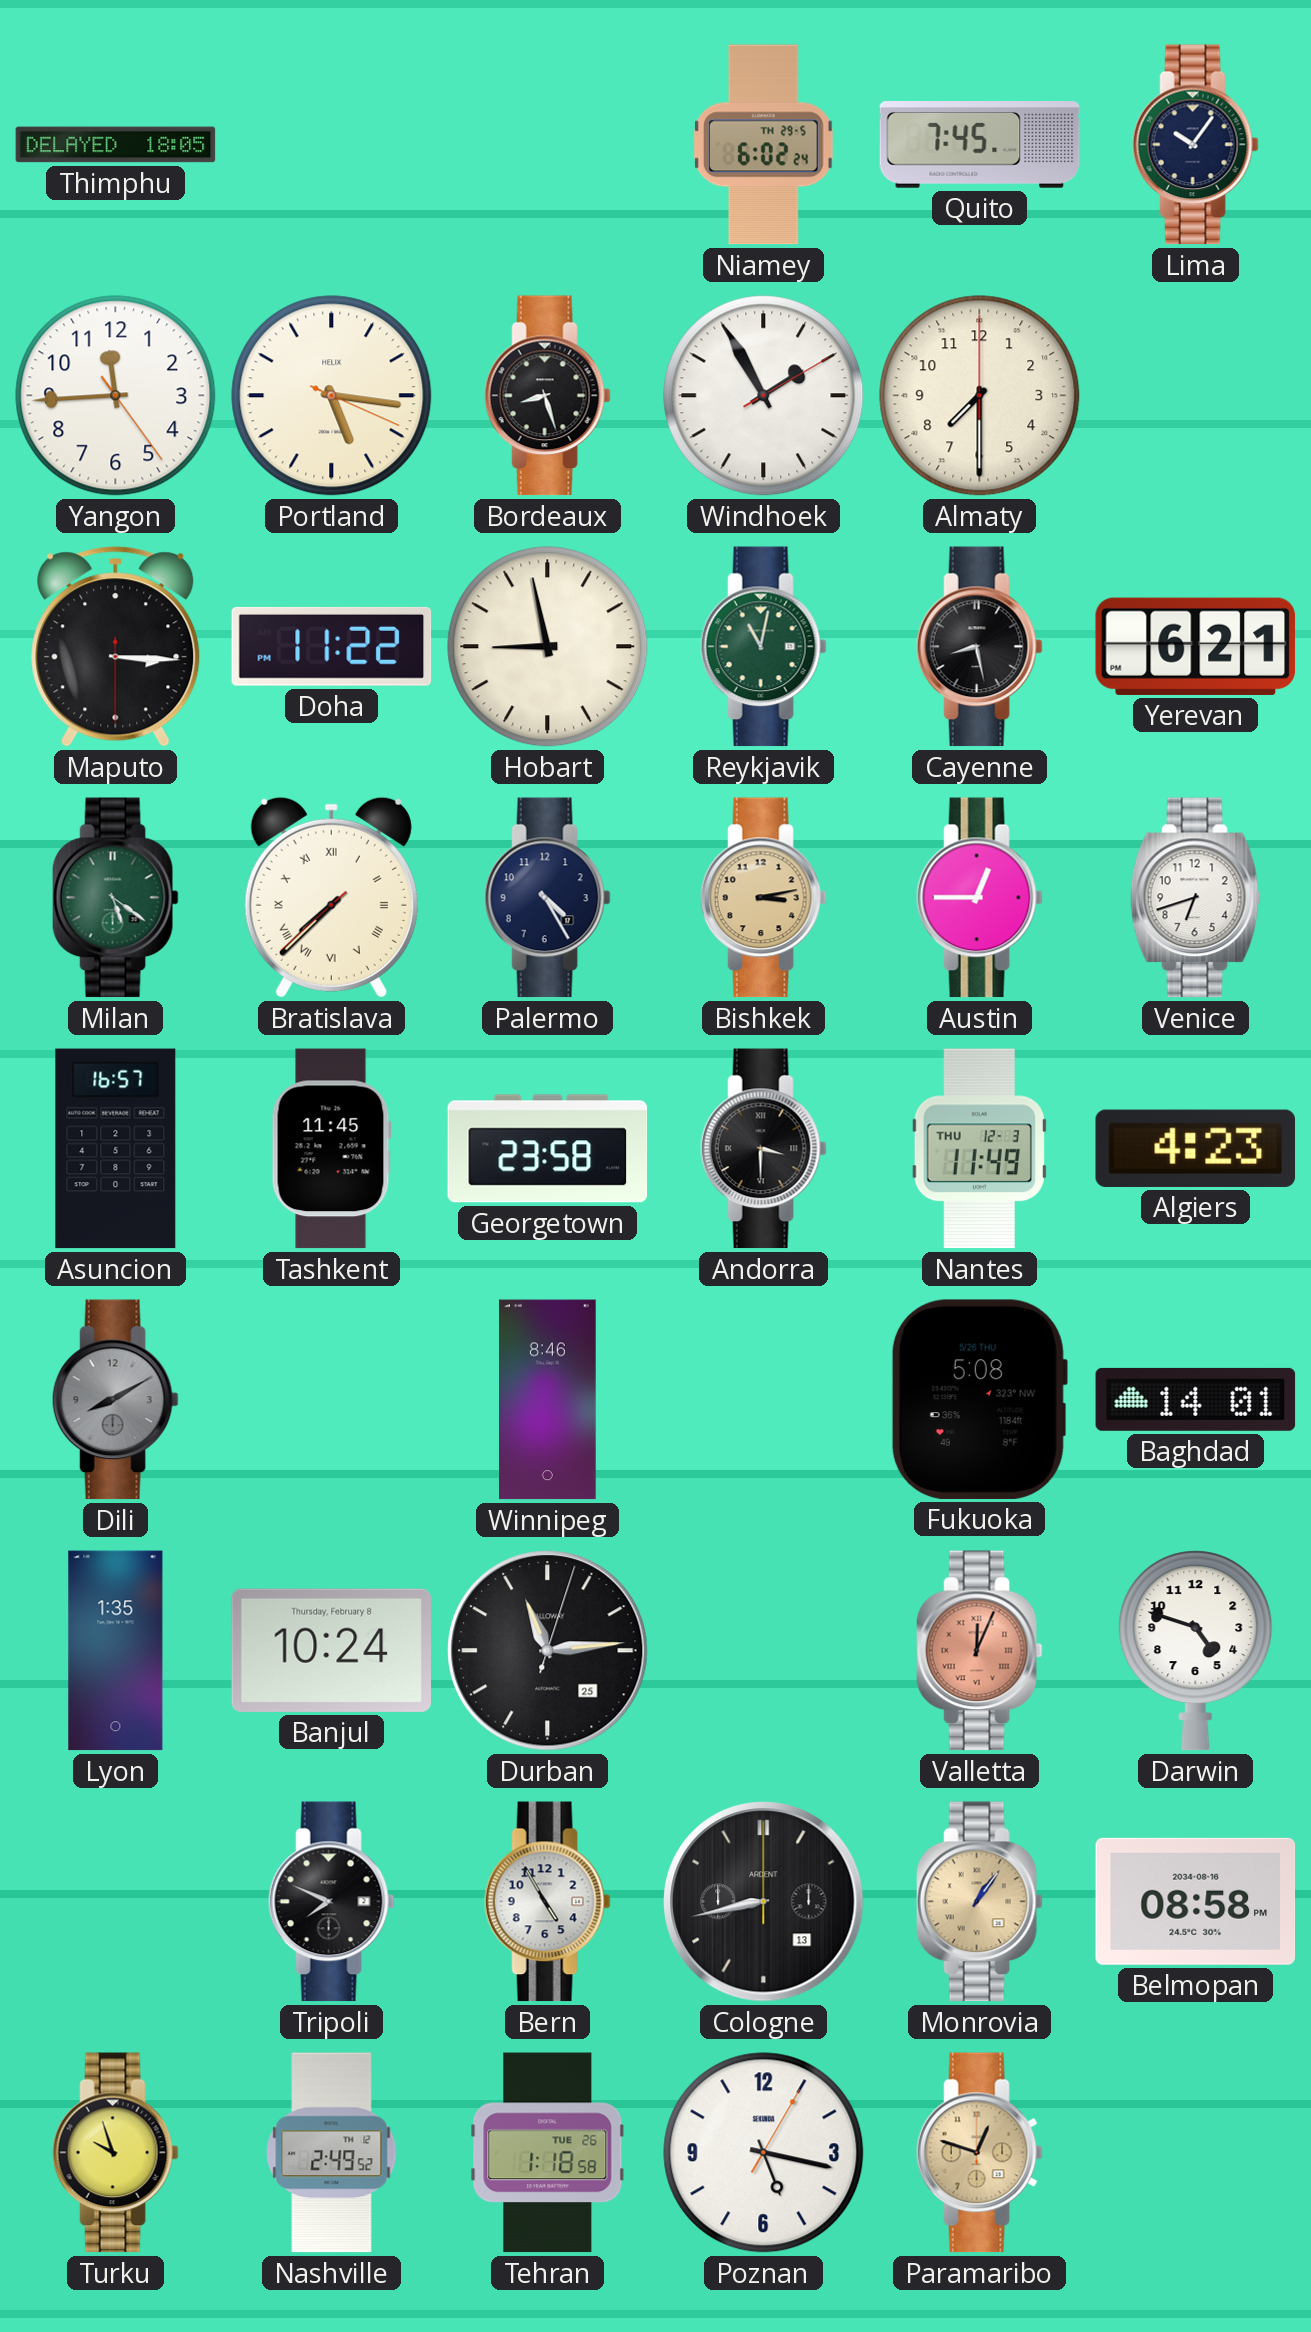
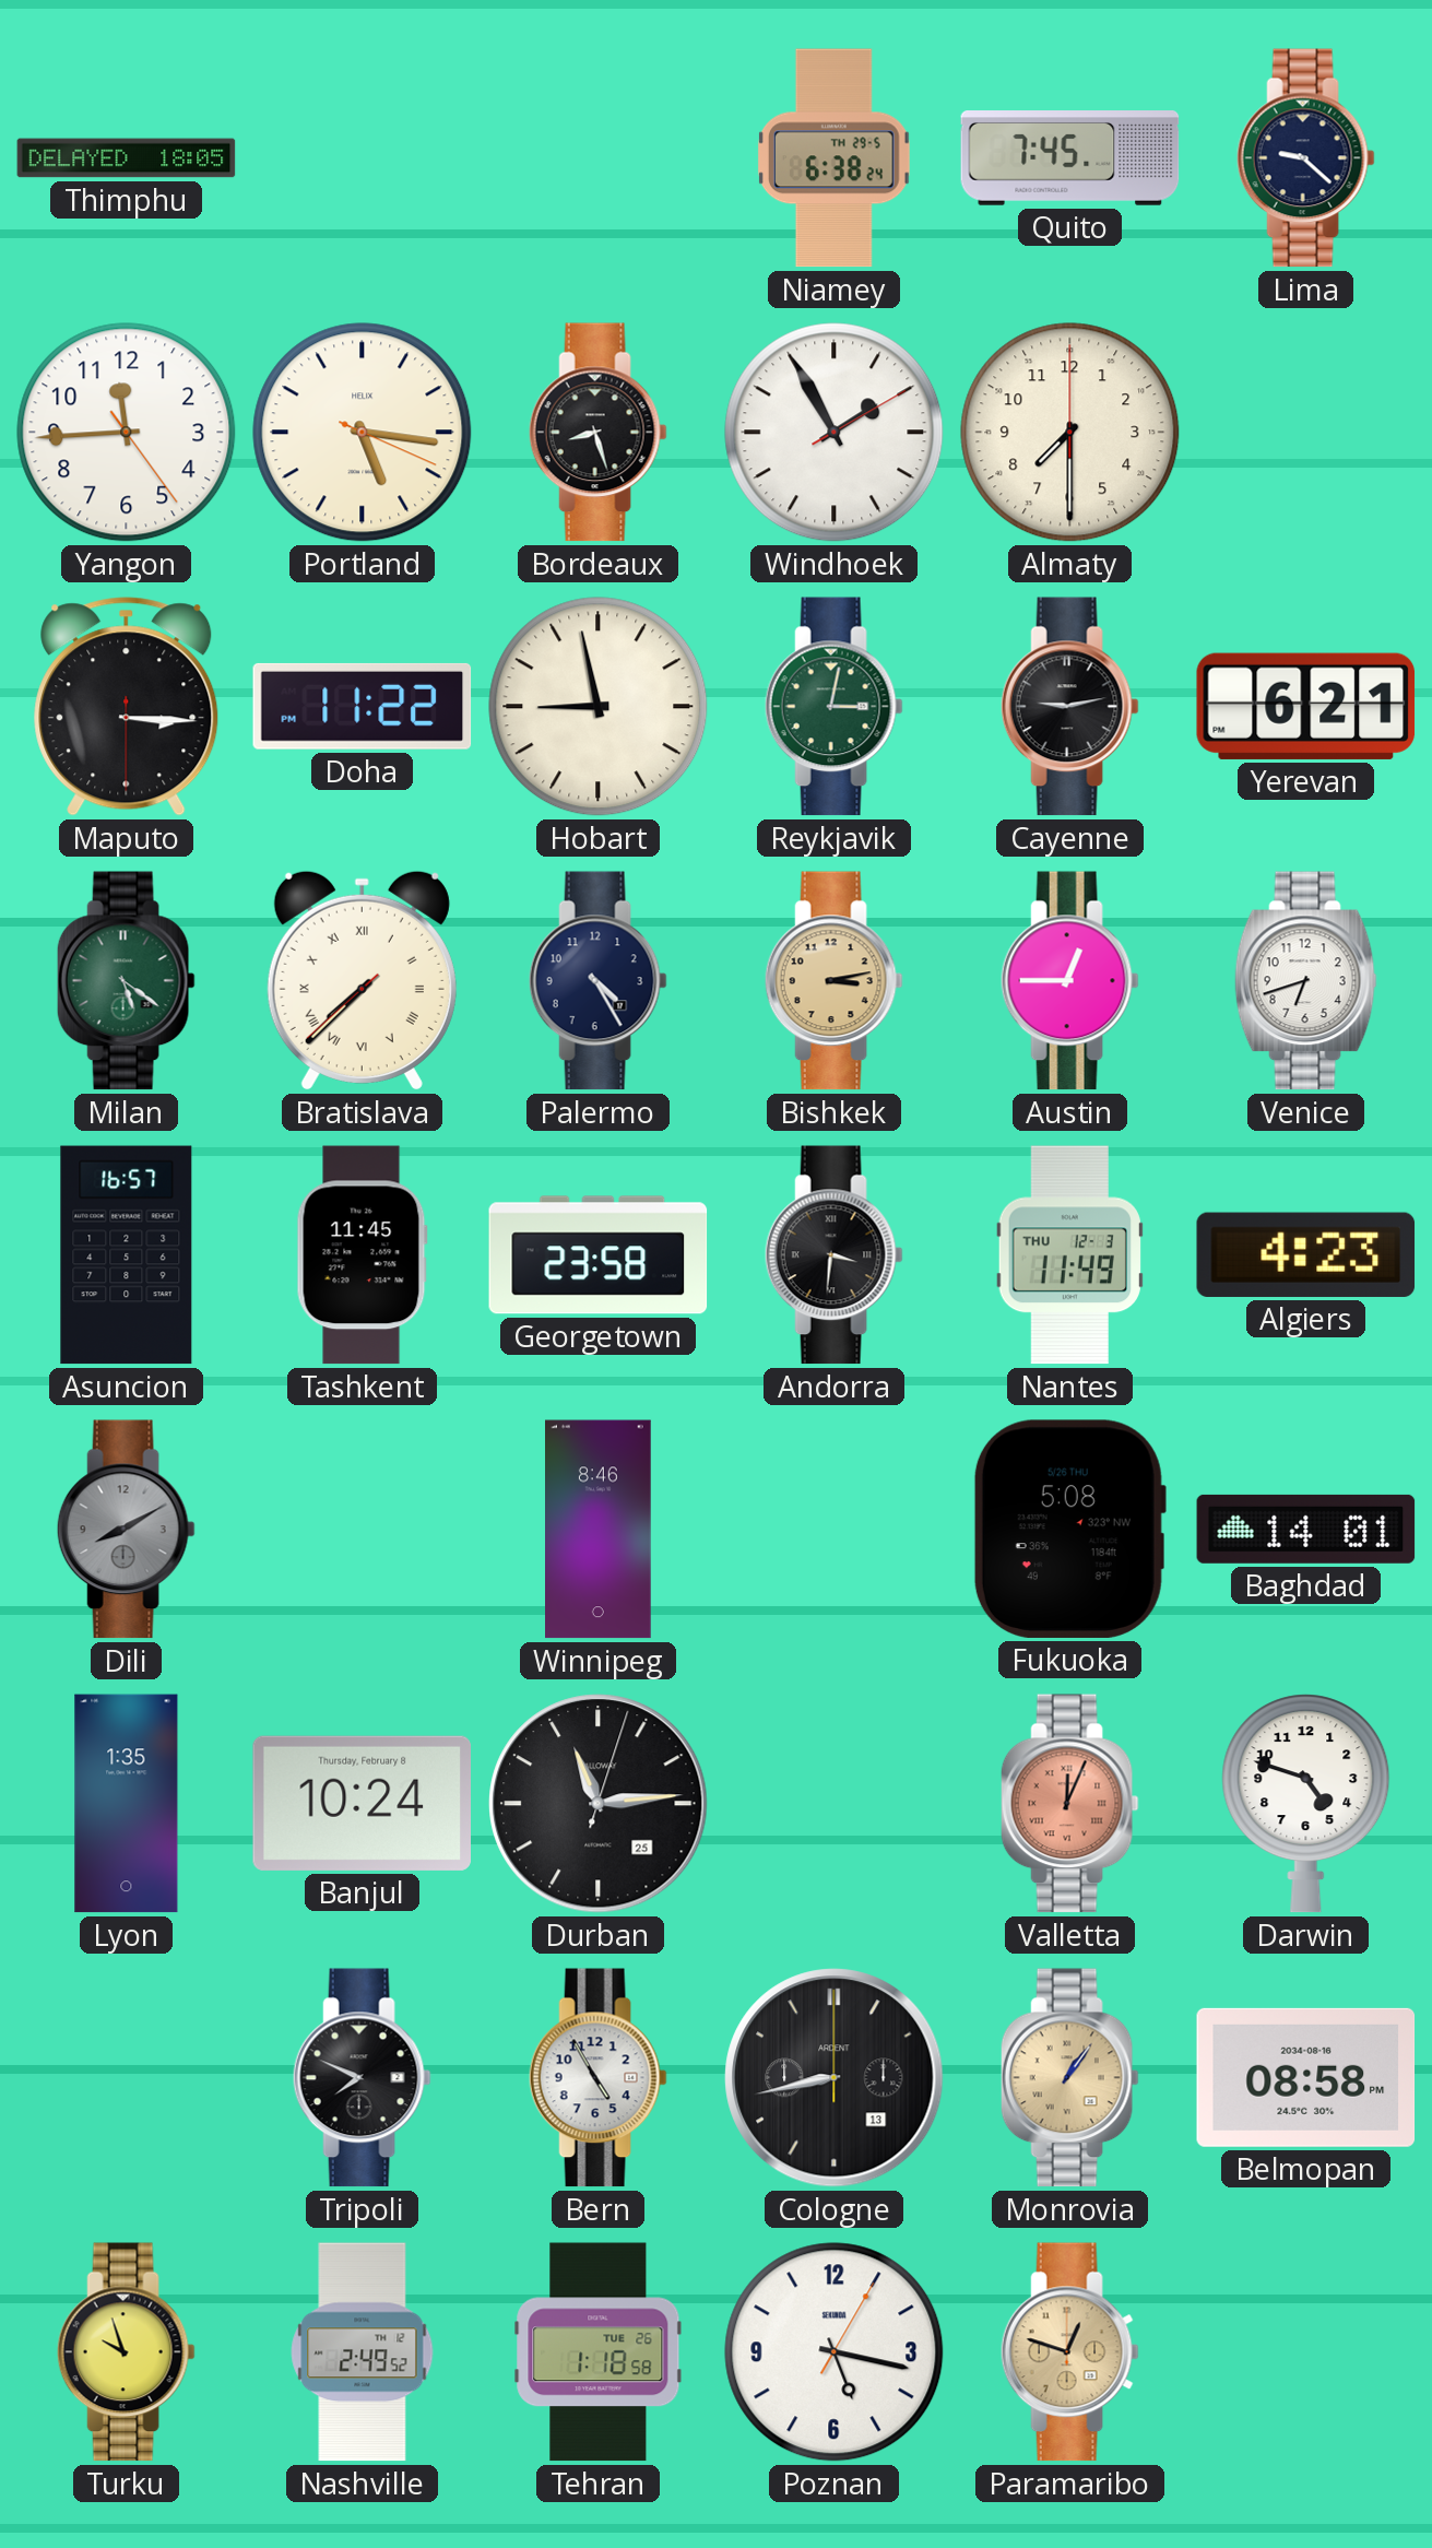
Niamey: 6:02 -> 6:38 (833, 158)
Lima: 10:06 -> 9:22 (1305, 158)
Reykjavik: 11:02 -> 3:02 (833, 707)
Cayenne: 8:28 -> 9:13 (1069, 707)
Andorra: 3:30 -> 3:31 (833, 1255)
